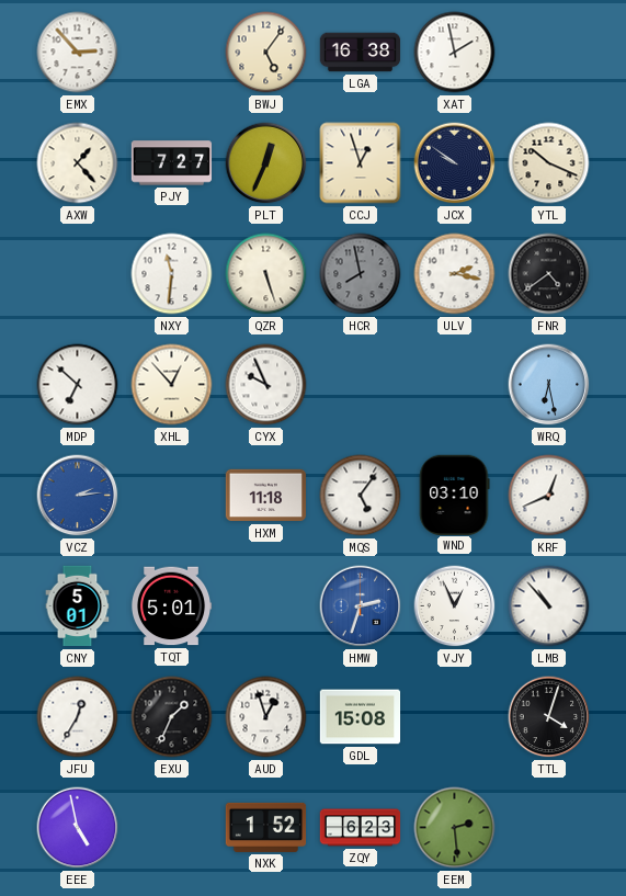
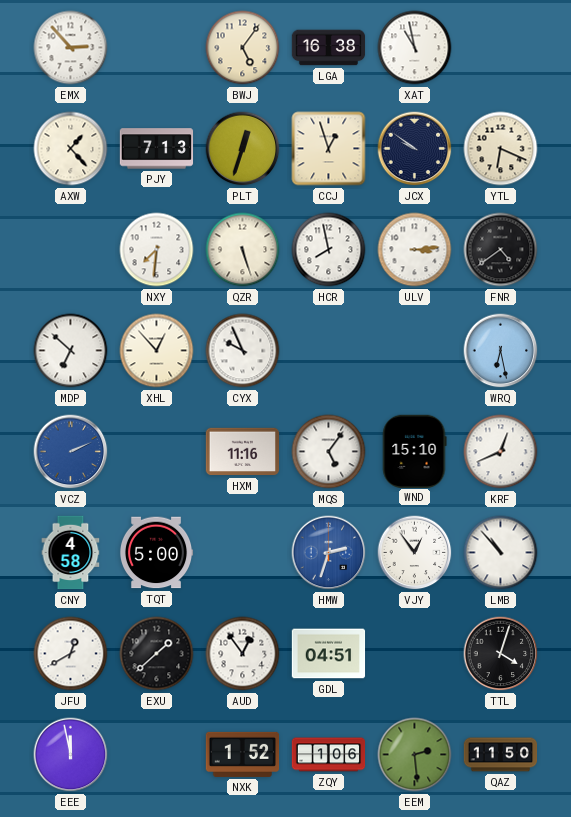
XAT: 1:58 -> 10:58 (415, 48)
PJY: 7:27 -> 7:13 (157, 149)
PLT: 12:34 -> 12:33 (243, 149)
YTL: 10:19 -> 6:19 (501, 149)
NXY: 11:31 -> 7:31 (157, 250)
HCR dial: grey -> white (329, 250)
ULV: 2:17 -> 3:14 (415, 250)
VCZ: 2:14 -> 2:11 (71, 452)
HXM: 11:18 -> 11:16 (243, 452)
WND: 03:10 -> 15:10 (415, 451)
CNY: 5:01 -> 4:58 (71, 553)
TQT: 5:01 -> 5:00 (156, 553)
VJY: 12:56 -> 12:54 (415, 553)
JFU: 12:35 -> 12:40 (71, 654)
EXU: 1:34 -> 1:38 (157, 654)
AUD: 12:57 -> 12:54 (243, 654)
GDL: 15:08 -> 04:51 (329, 654)
EEE: 4:58 -> 11:58 (71, 755)
ZQY: 6:23 -> 1:06 (329, 755)
QAZ: none -> 11:50 (501, 755)
